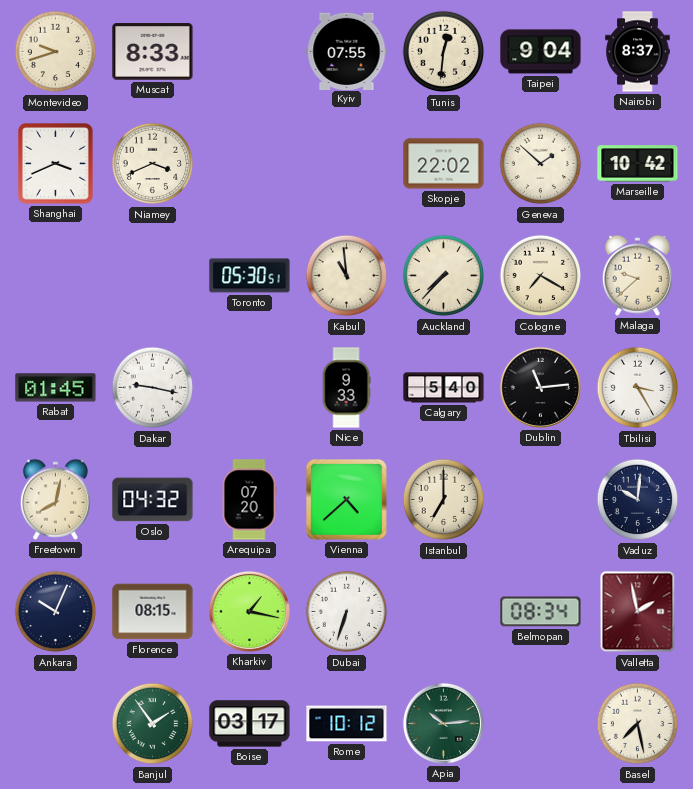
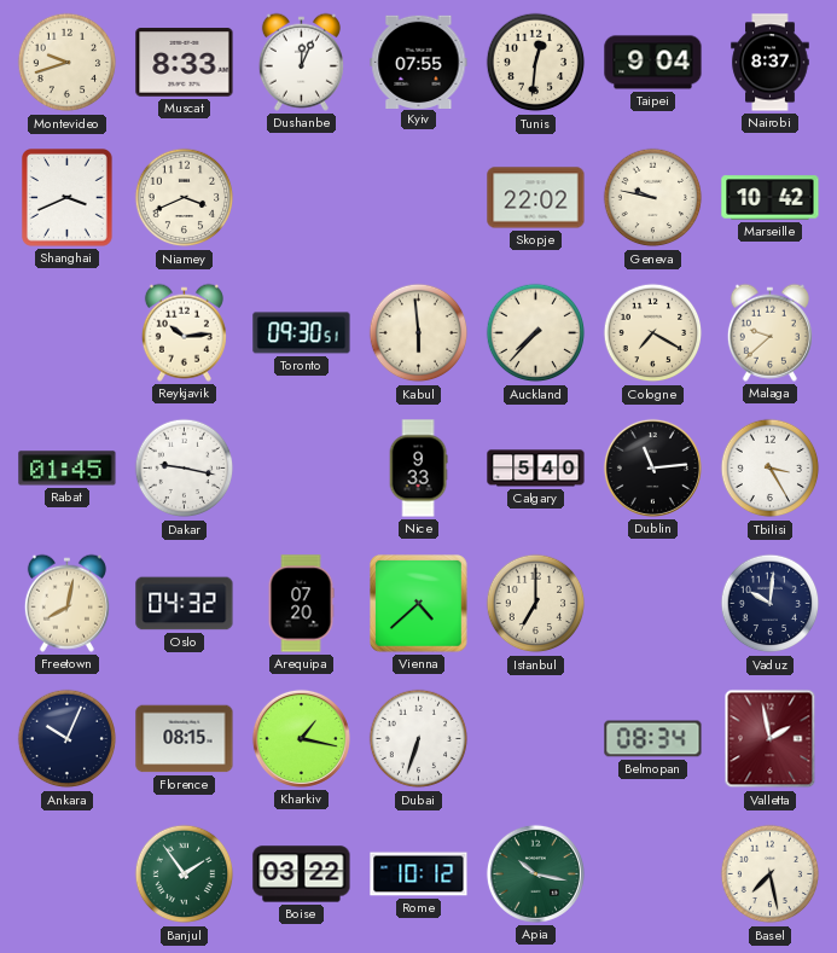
Dushanbe: none -> 12:04 (301, 62)
Geneva: 1:52 -> 9:47 (653, 198)
Reykjavik: none -> 10:14 (184, 332)
Toronto: 05:30 -> 09:30 (302, 333)
Kabul: 10:59 -> 5:59 (419, 333)
Boise: 03:17 -> 03:22 (302, 874)
Apia: 10:14 -> 10:17 (535, 873)
